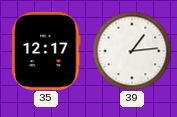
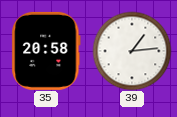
35: 12:17 -> 20:58 (46, 51)
